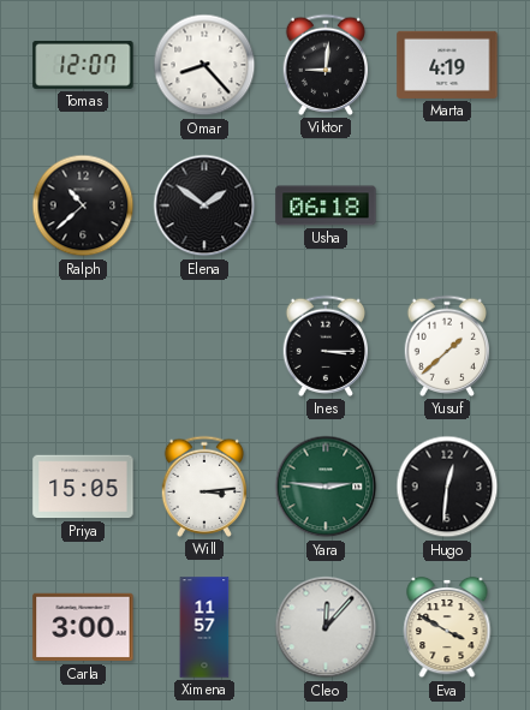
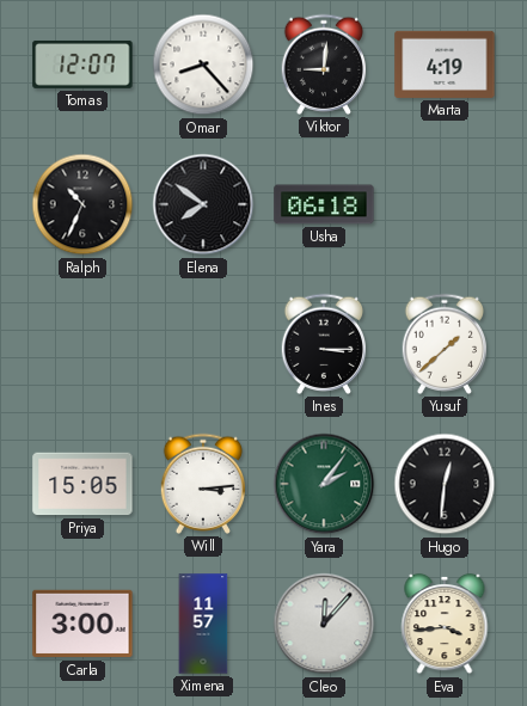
Ralph: 10:38 -> 10:34 (82, 204)
Elena: 1:51 -> 7:51 (203, 204)
Yara: 2:46 -> 2:06 (324, 484)
Eva: 3:50 -> 3:44 (445, 624)
